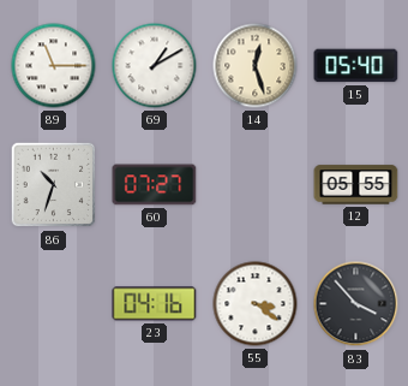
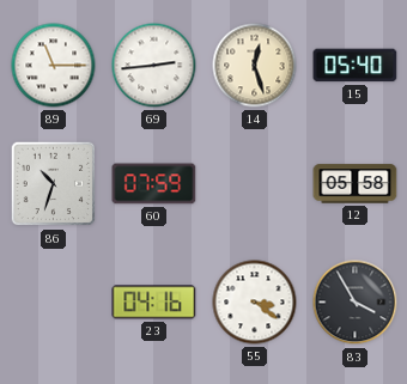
69: 1:10 -> 2:44 (154, 66)
60: 07:27 -> 07:59 (154, 184)
12: 05:55 -> 05:58 (356, 184)
83: 3:53 -> 3:55 (356, 303)
